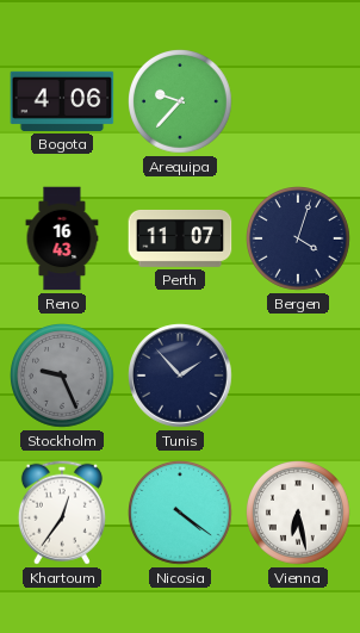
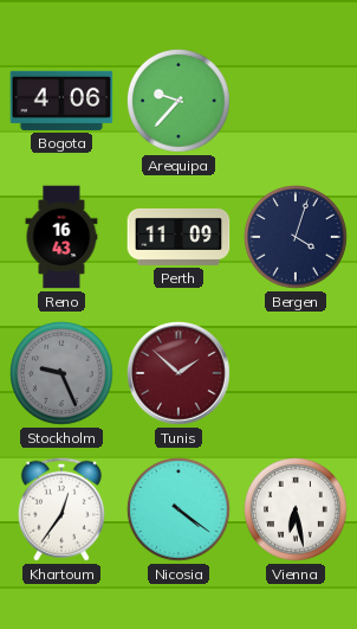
Perth: 11:07 -> 11:09 (178, 237)
Tunis: 1:53 -> 1:52 (178, 373)
Tunis dial: navy -> burgundy (178, 373)
